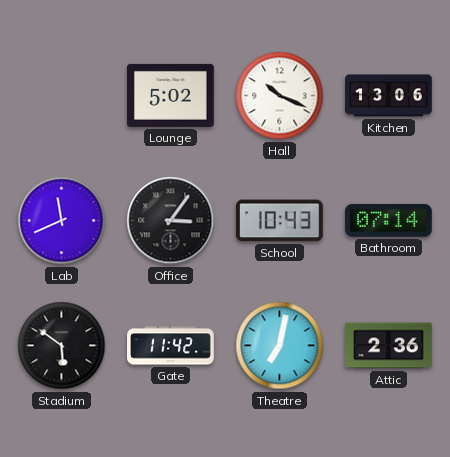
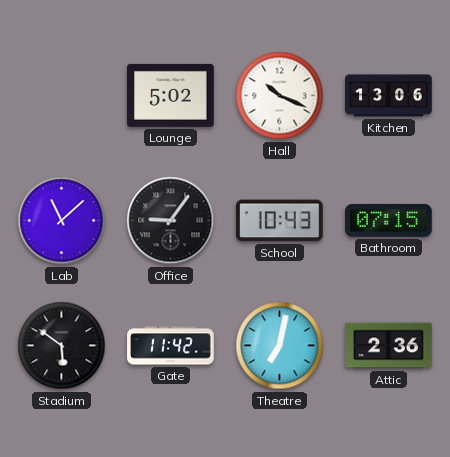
Lab: 11:41 -> 11:08 (62, 221)
Office: 3:06 -> 9:06 (171, 221)
Bathroom: 07:14 -> 07:15 (389, 220)
